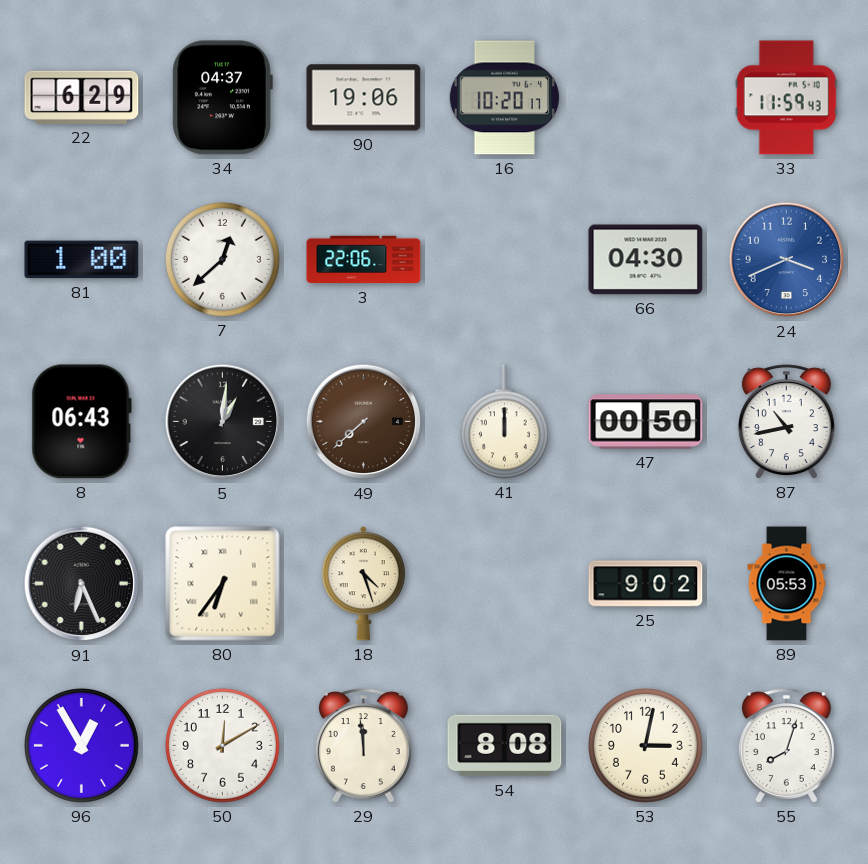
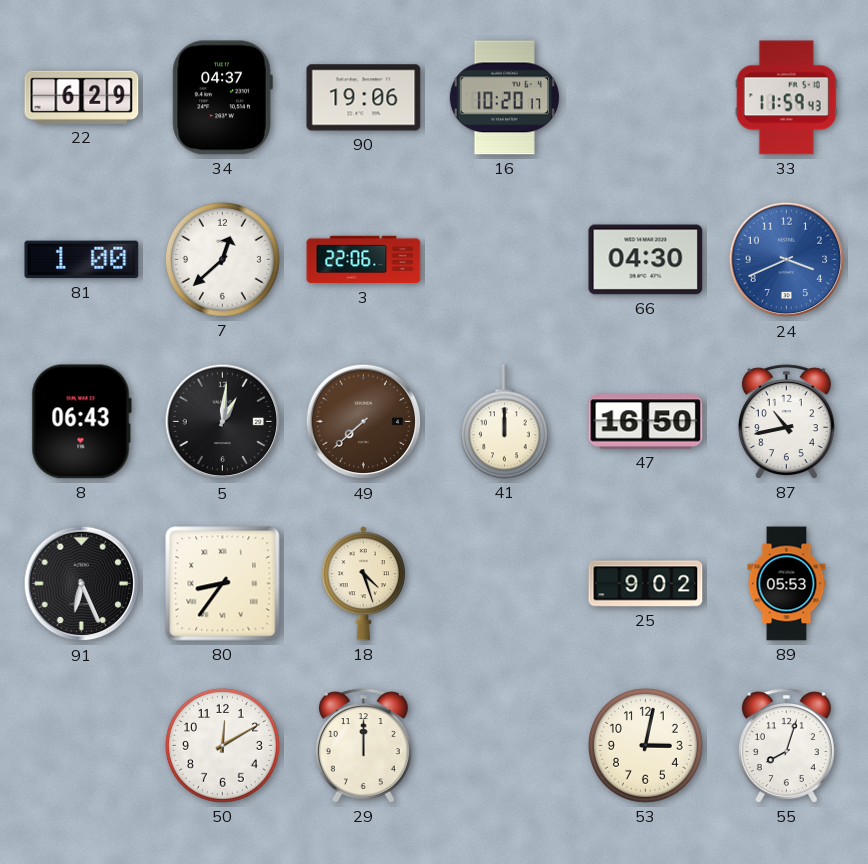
47: 00:50 -> 16:50 (646, 422)
80: 6:36 -> 8:36 (223, 584)
96: 12:55 -> none (81, 745)
29: 11:59 -> 12:00 (363, 746)
54: 8:08 -> none (505, 746)
